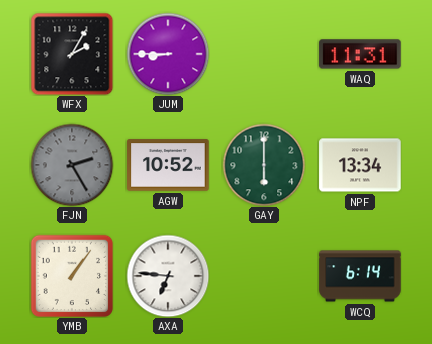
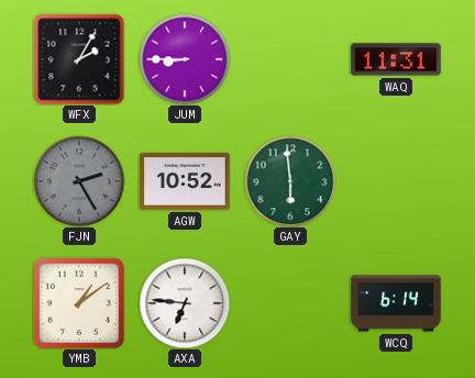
GAY: 6:00 -> 5:59 (290, 181)
NPF: 13:34 -> none (360, 165)
YMB: 1:06 -> 1:09 (79, 303)
